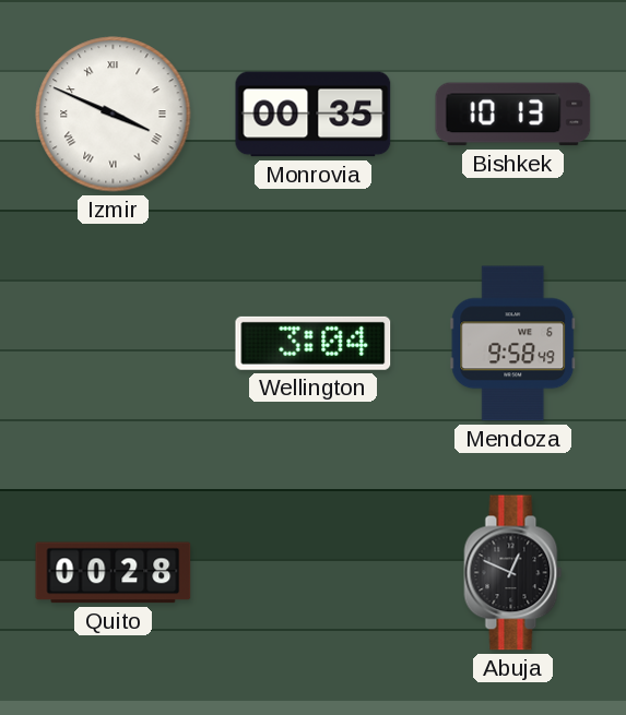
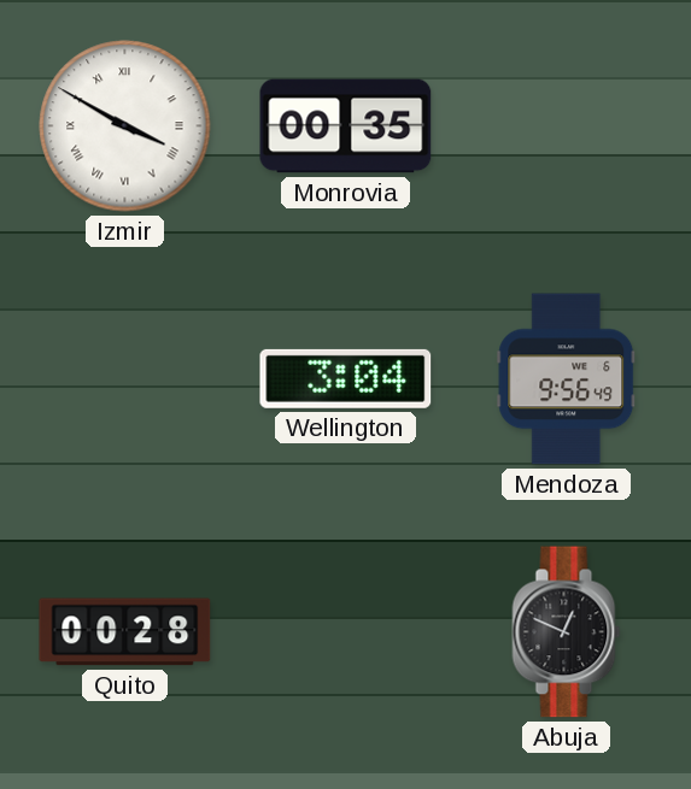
Izmir: 3:49 -> 3:50 (125, 126)
Bishkek: 10:13 -> none (513, 115)
Mendoza: 9:58 -> 9:56 (567, 379)
